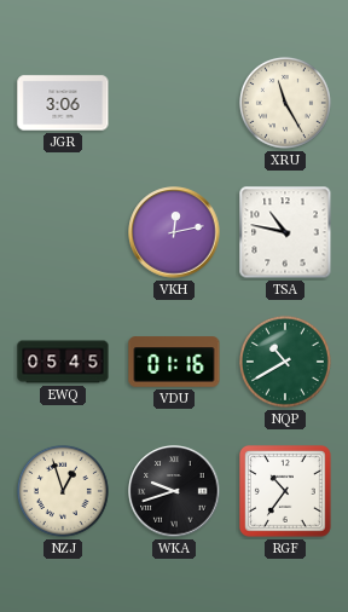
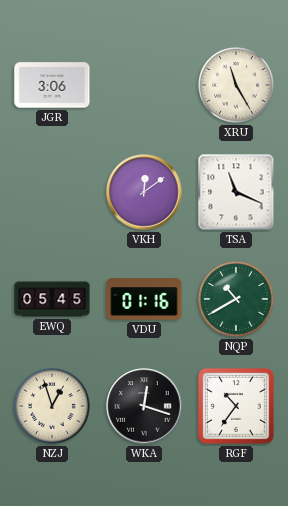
VKH: 12:13 -> 12:09 (144, 192)
TSA: 10:47 -> 11:19 (236, 192)
WKA: 9:42 -> 12:18 (144, 406)
